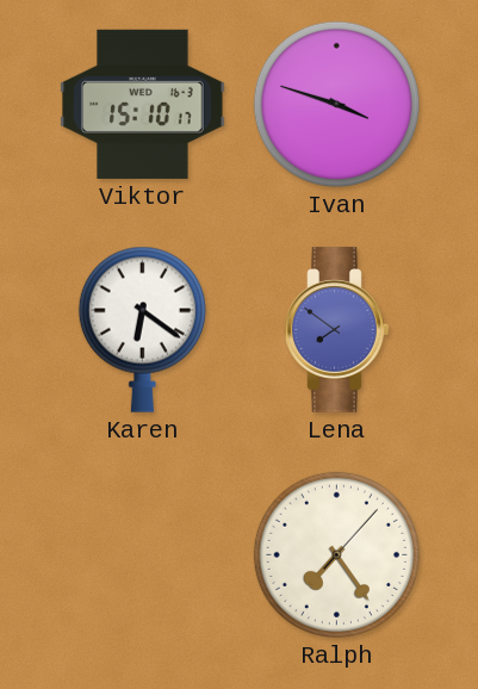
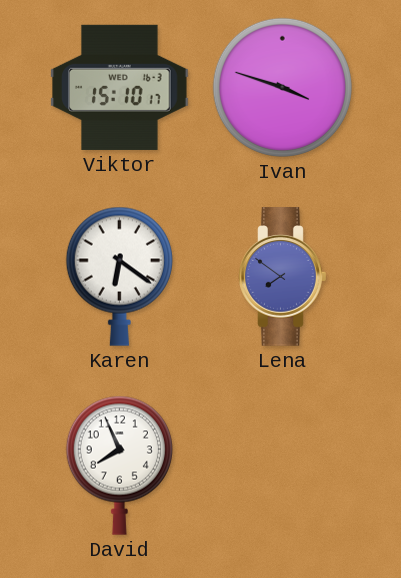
David: none -> 7:56 (119, 465)
Ralph: 7:24 -> none (336, 554)
